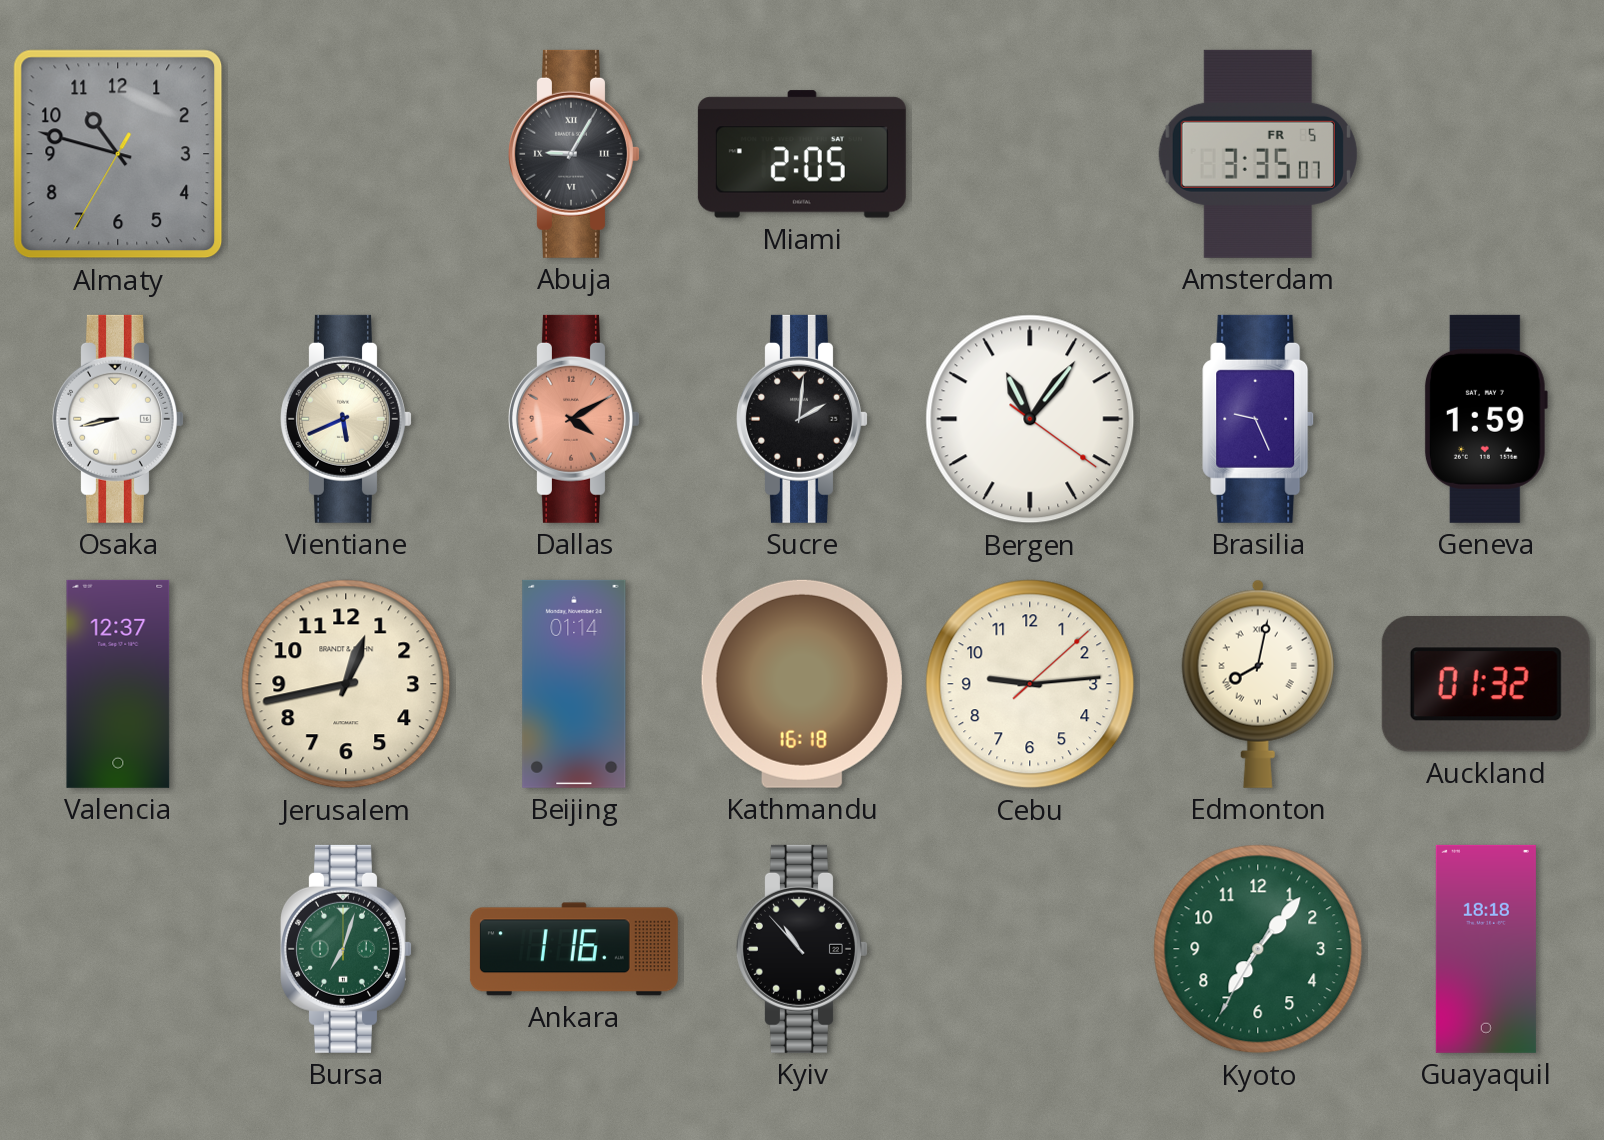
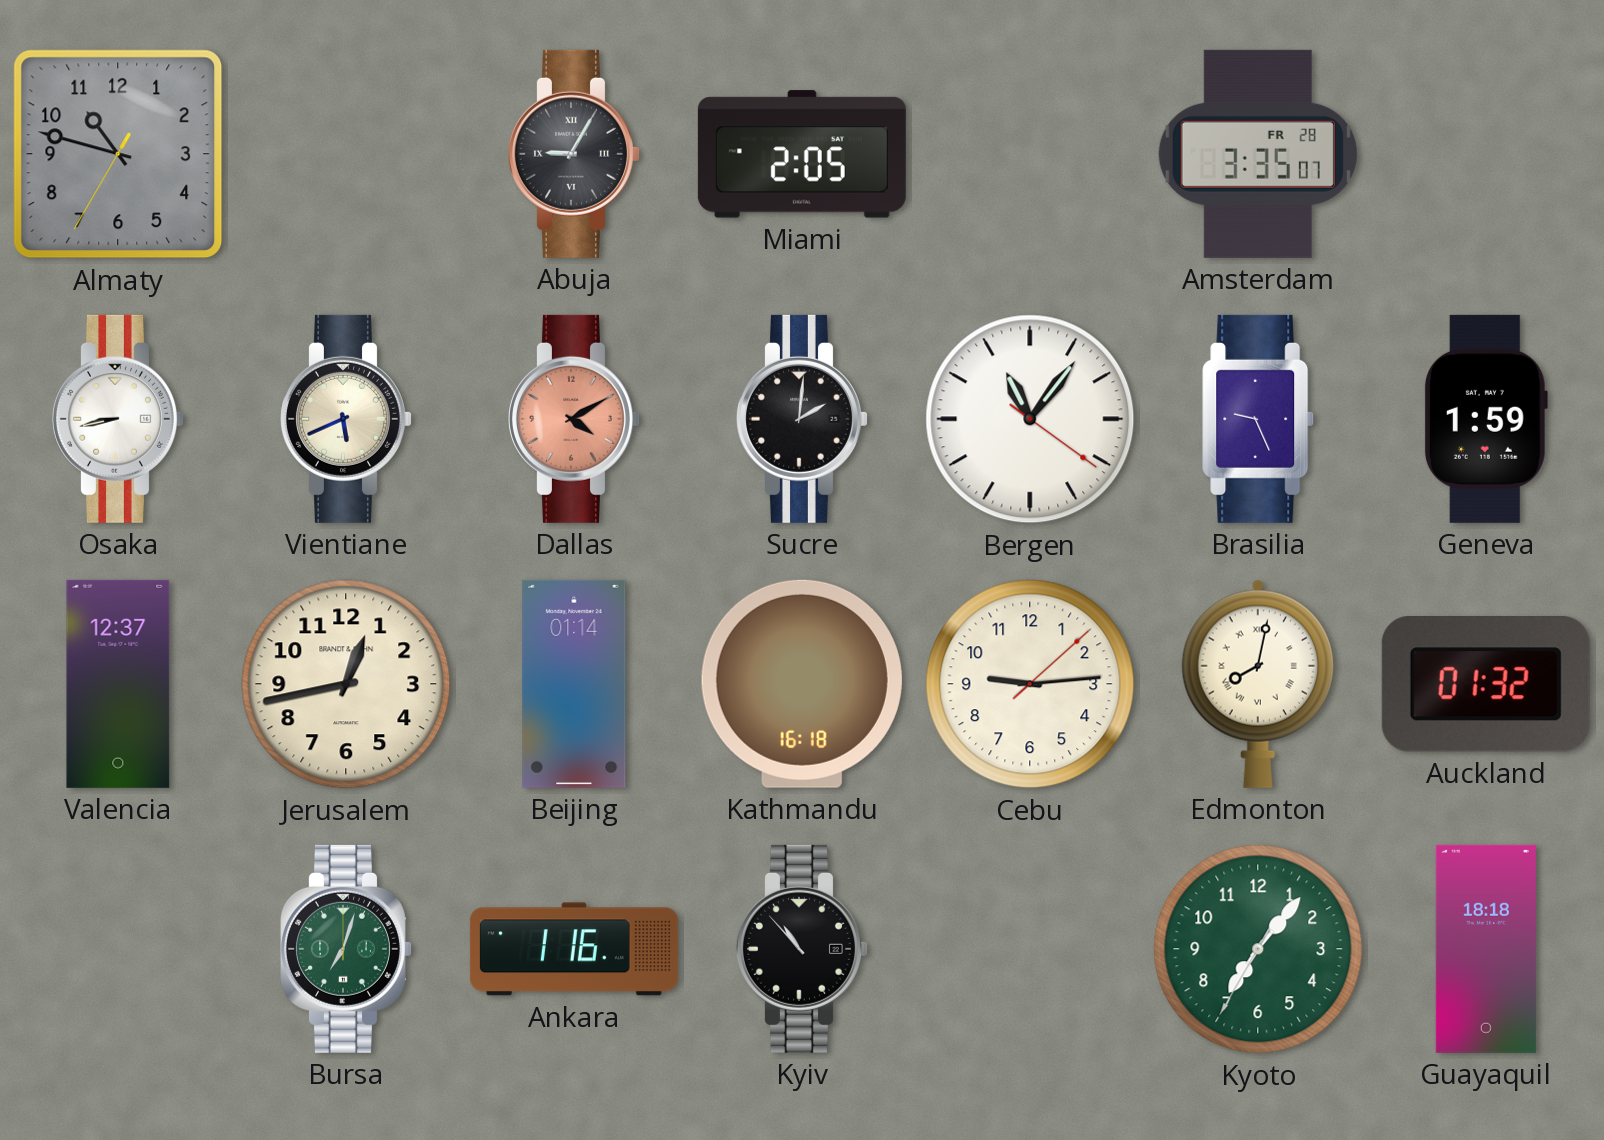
Amsterdam date: FR 5 -> FR 28 (1258, 154)
